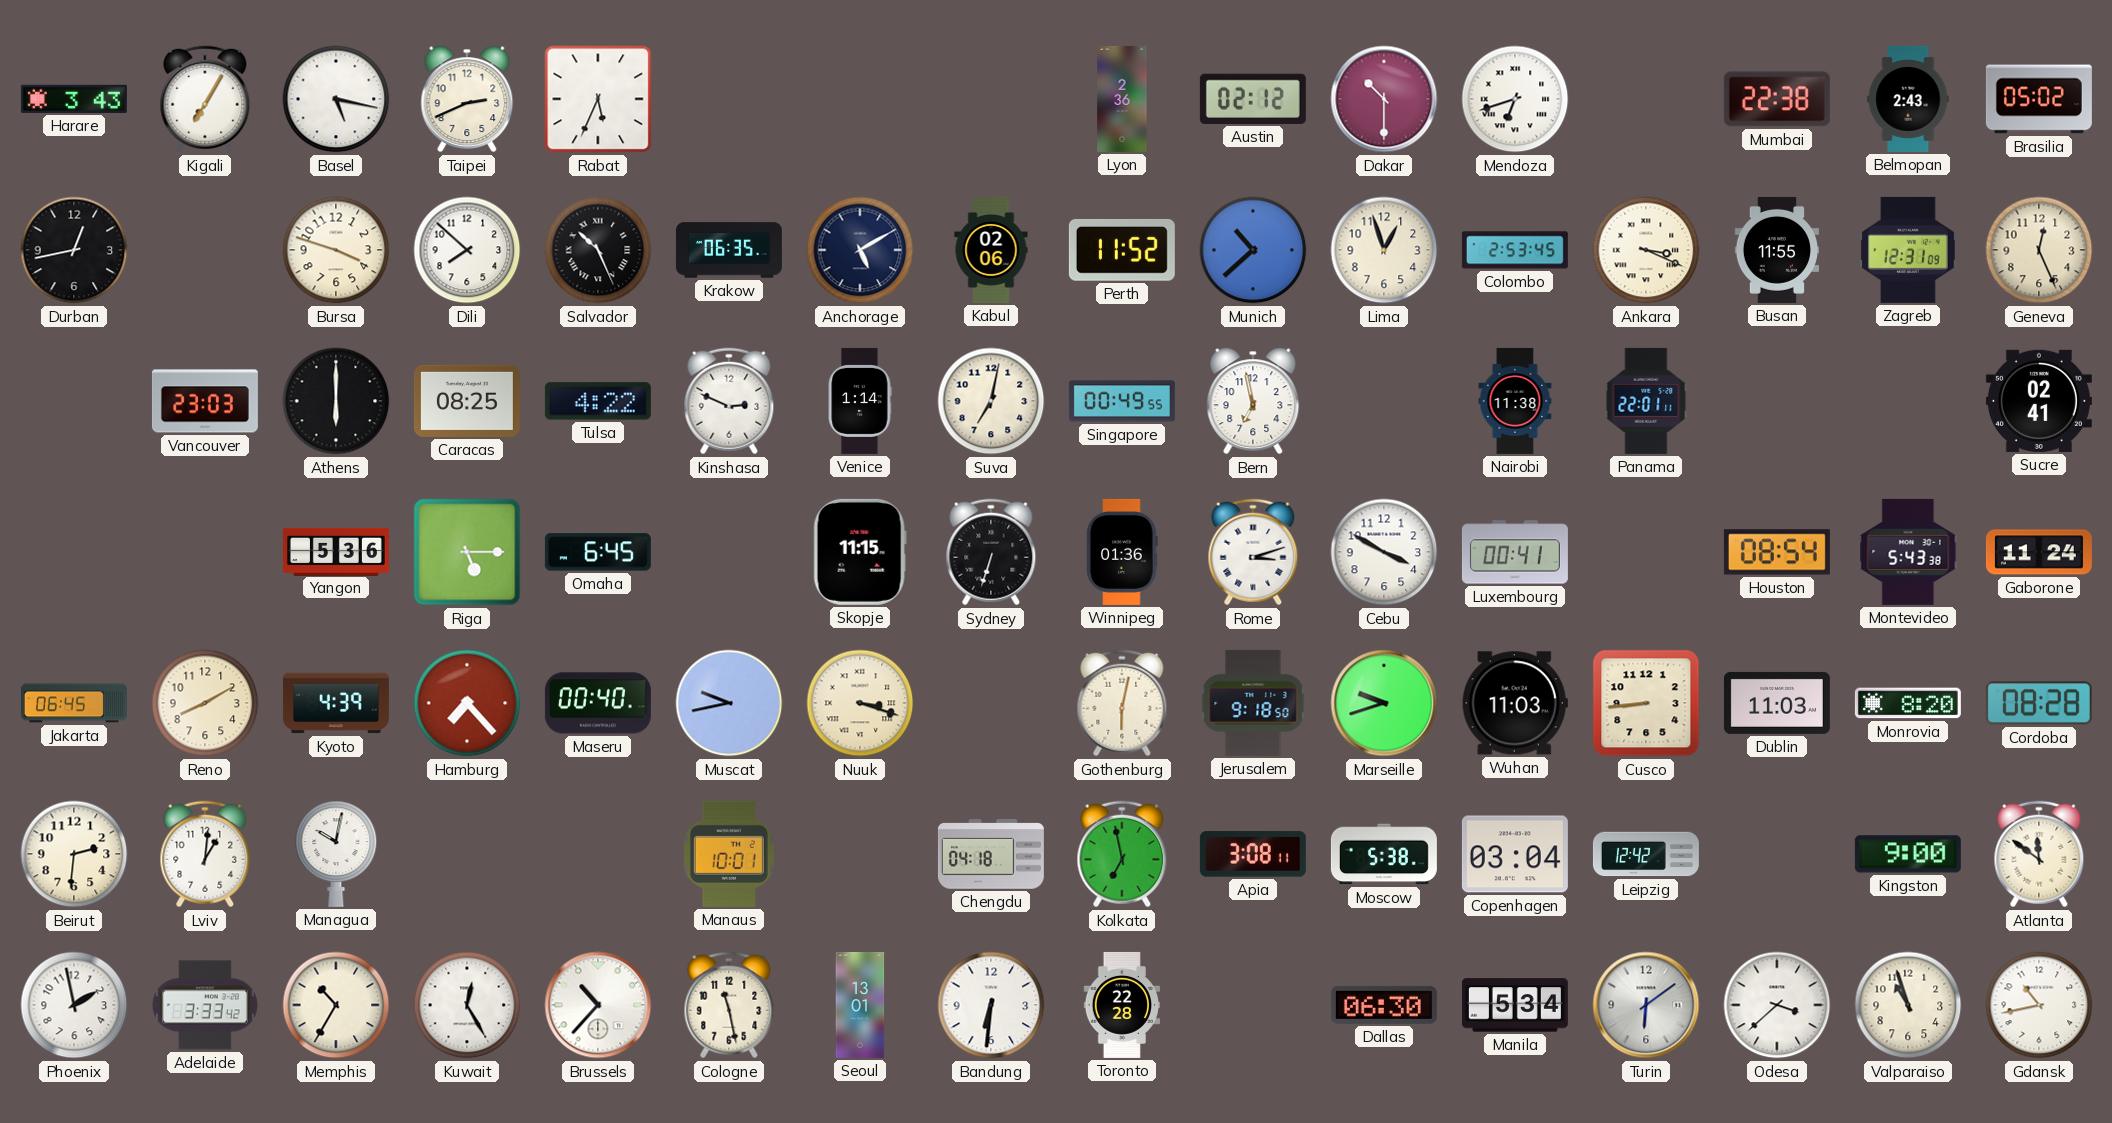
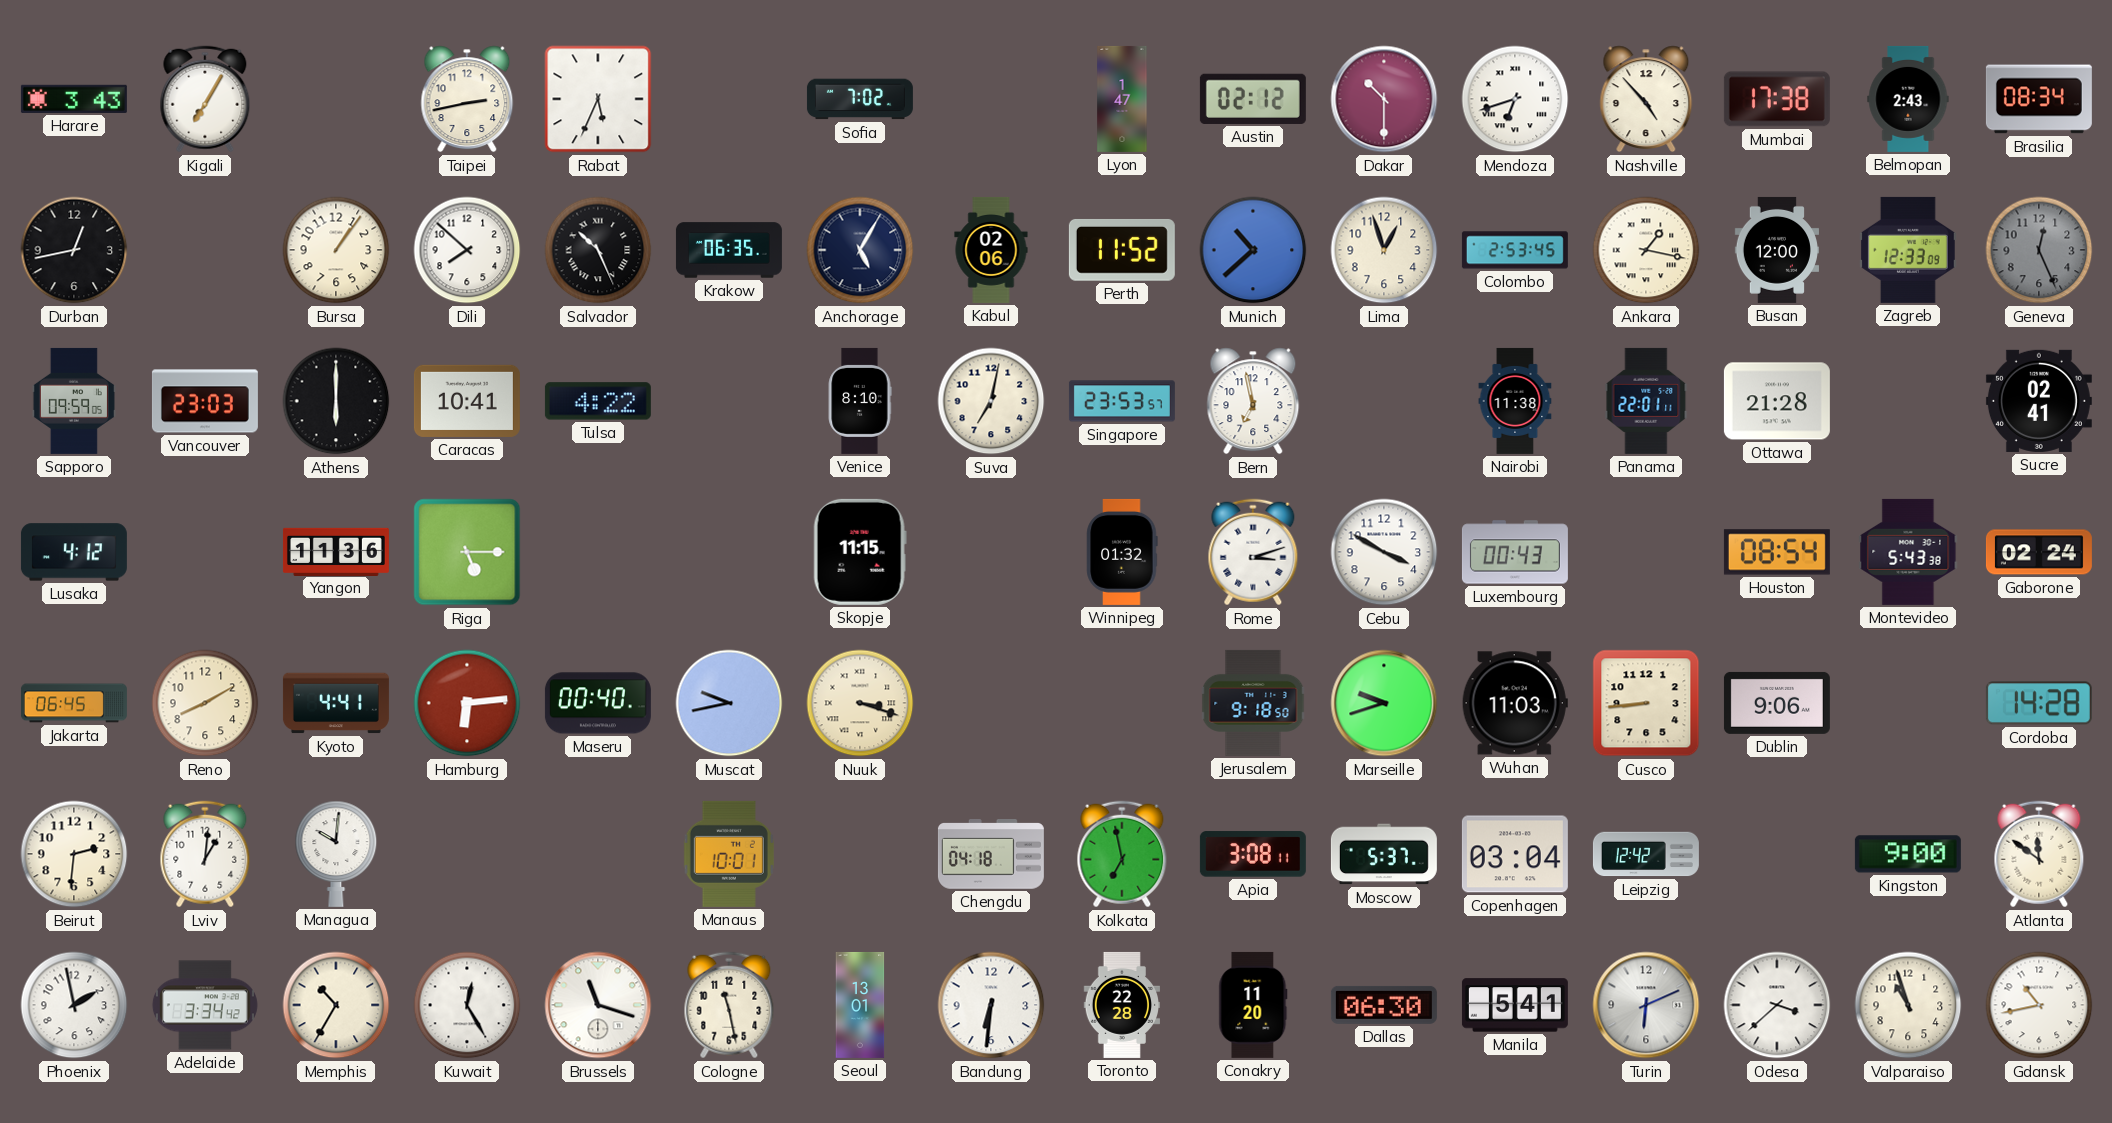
Basel: 5:17 -> none (336, 99)
Taipei: 2:41 -> 2:43 (467, 99)
Sofia: none -> 7:02 (860, 99)
Lyon: 2:36 -> 1:47 (1122, 99)
Nashville: none -> 4:53 (1646, 99)
Mumbai: 22:38 -> 17:38 (1777, 99)
Brasilia: 05:02 -> 08:34 (2039, 99)
Bursa: 3:48 -> 1:06 (336, 250)
Anchorage: 5:10 -> 5:05 (860, 250)
Ankara: 3:19 -> 1:17 (1646, 250)
Busan: 11:55 -> 12:00 (1776, 250)
Zagreb: 12:31 -> 12:33 (1909, 250)
Geneva dial: cream -> grey (2039, 250)
Sapporo: none -> 09:59 (74, 401)
Caracas: 08:25 -> 10:41 (467, 401)
Kinshasa: 2:49 -> none (729, 401)
Venice: 1:14 -> 8:10 (860, 401)
Singapore: 00:49 -> 23:53 (1122, 401)
Ottawa: none -> 21:28 (1777, 401)
Lusaka: none -> 4:12 (74, 552)
Yangon: 5:36 -> 11:36 (336, 551)
Omaha: 6:45 -> none (598, 552)
Sydney: 6:33 -> none (991, 552)
Winnipeg: 01:36 -> 01:32 (1122, 552)
Luxembourg: 00:41 -> 00:43 (1515, 552)
Gaborone: 11:24 -> 02:24 (2039, 552)
Kyoto: 4:39 -> 4:41 (336, 703)
Hamburg: 7:23 -> 6:14 (467, 703)
Gothenburg: 6:02 -> none (1122, 703)
Dublin: 11:03 -> 9:06 (1777, 703)
Monrovia: 8:20 -> none (1908, 703)
Cordoba: 08:28 -> 14:28 (2039, 703)
Managua: 10:02 -> 10:01 (336, 854)
Moscow: 5:38 -> 5:37 (1384, 854)
Adelaide: 3:33 -> 3:34 (205, 1005)
Brussels: 10:37 -> 11:18 (598, 1005)
Conakry: none -> 11:20 (1253, 1005)
Manila: 5:34 -> 5:41 (1515, 1005)
Turin: 6:09 -> 6:11 (1646, 1005)
